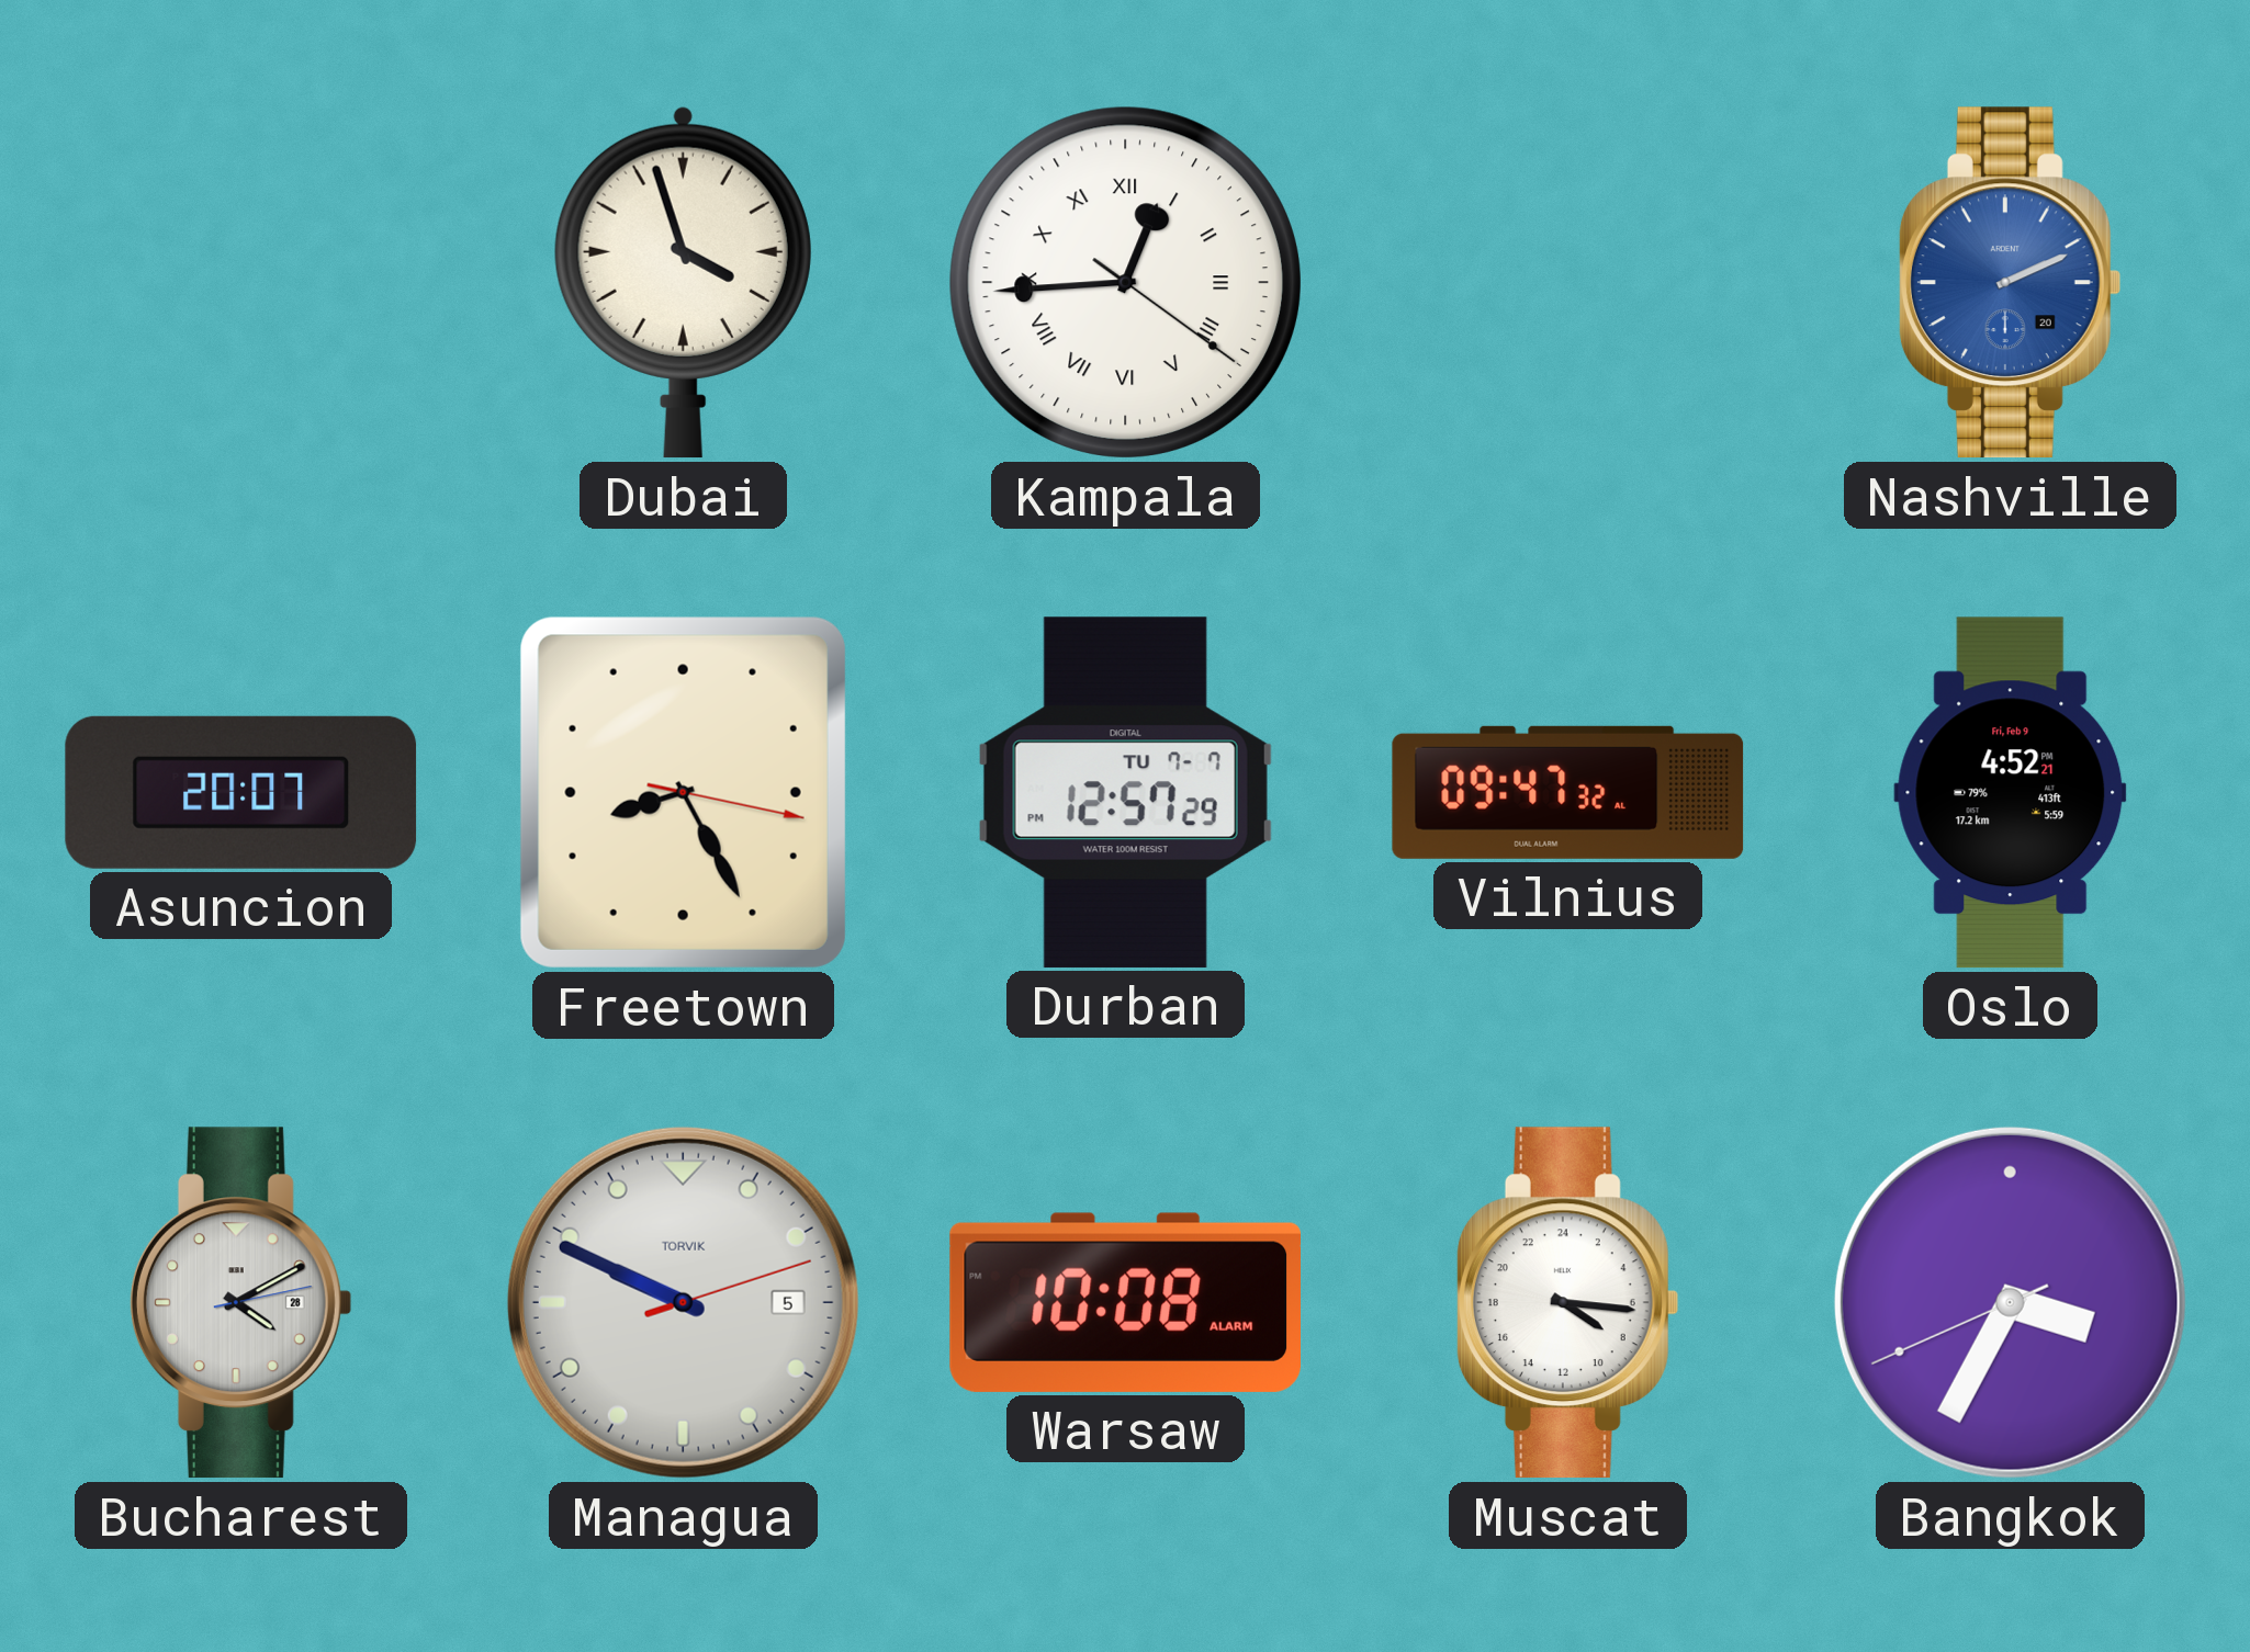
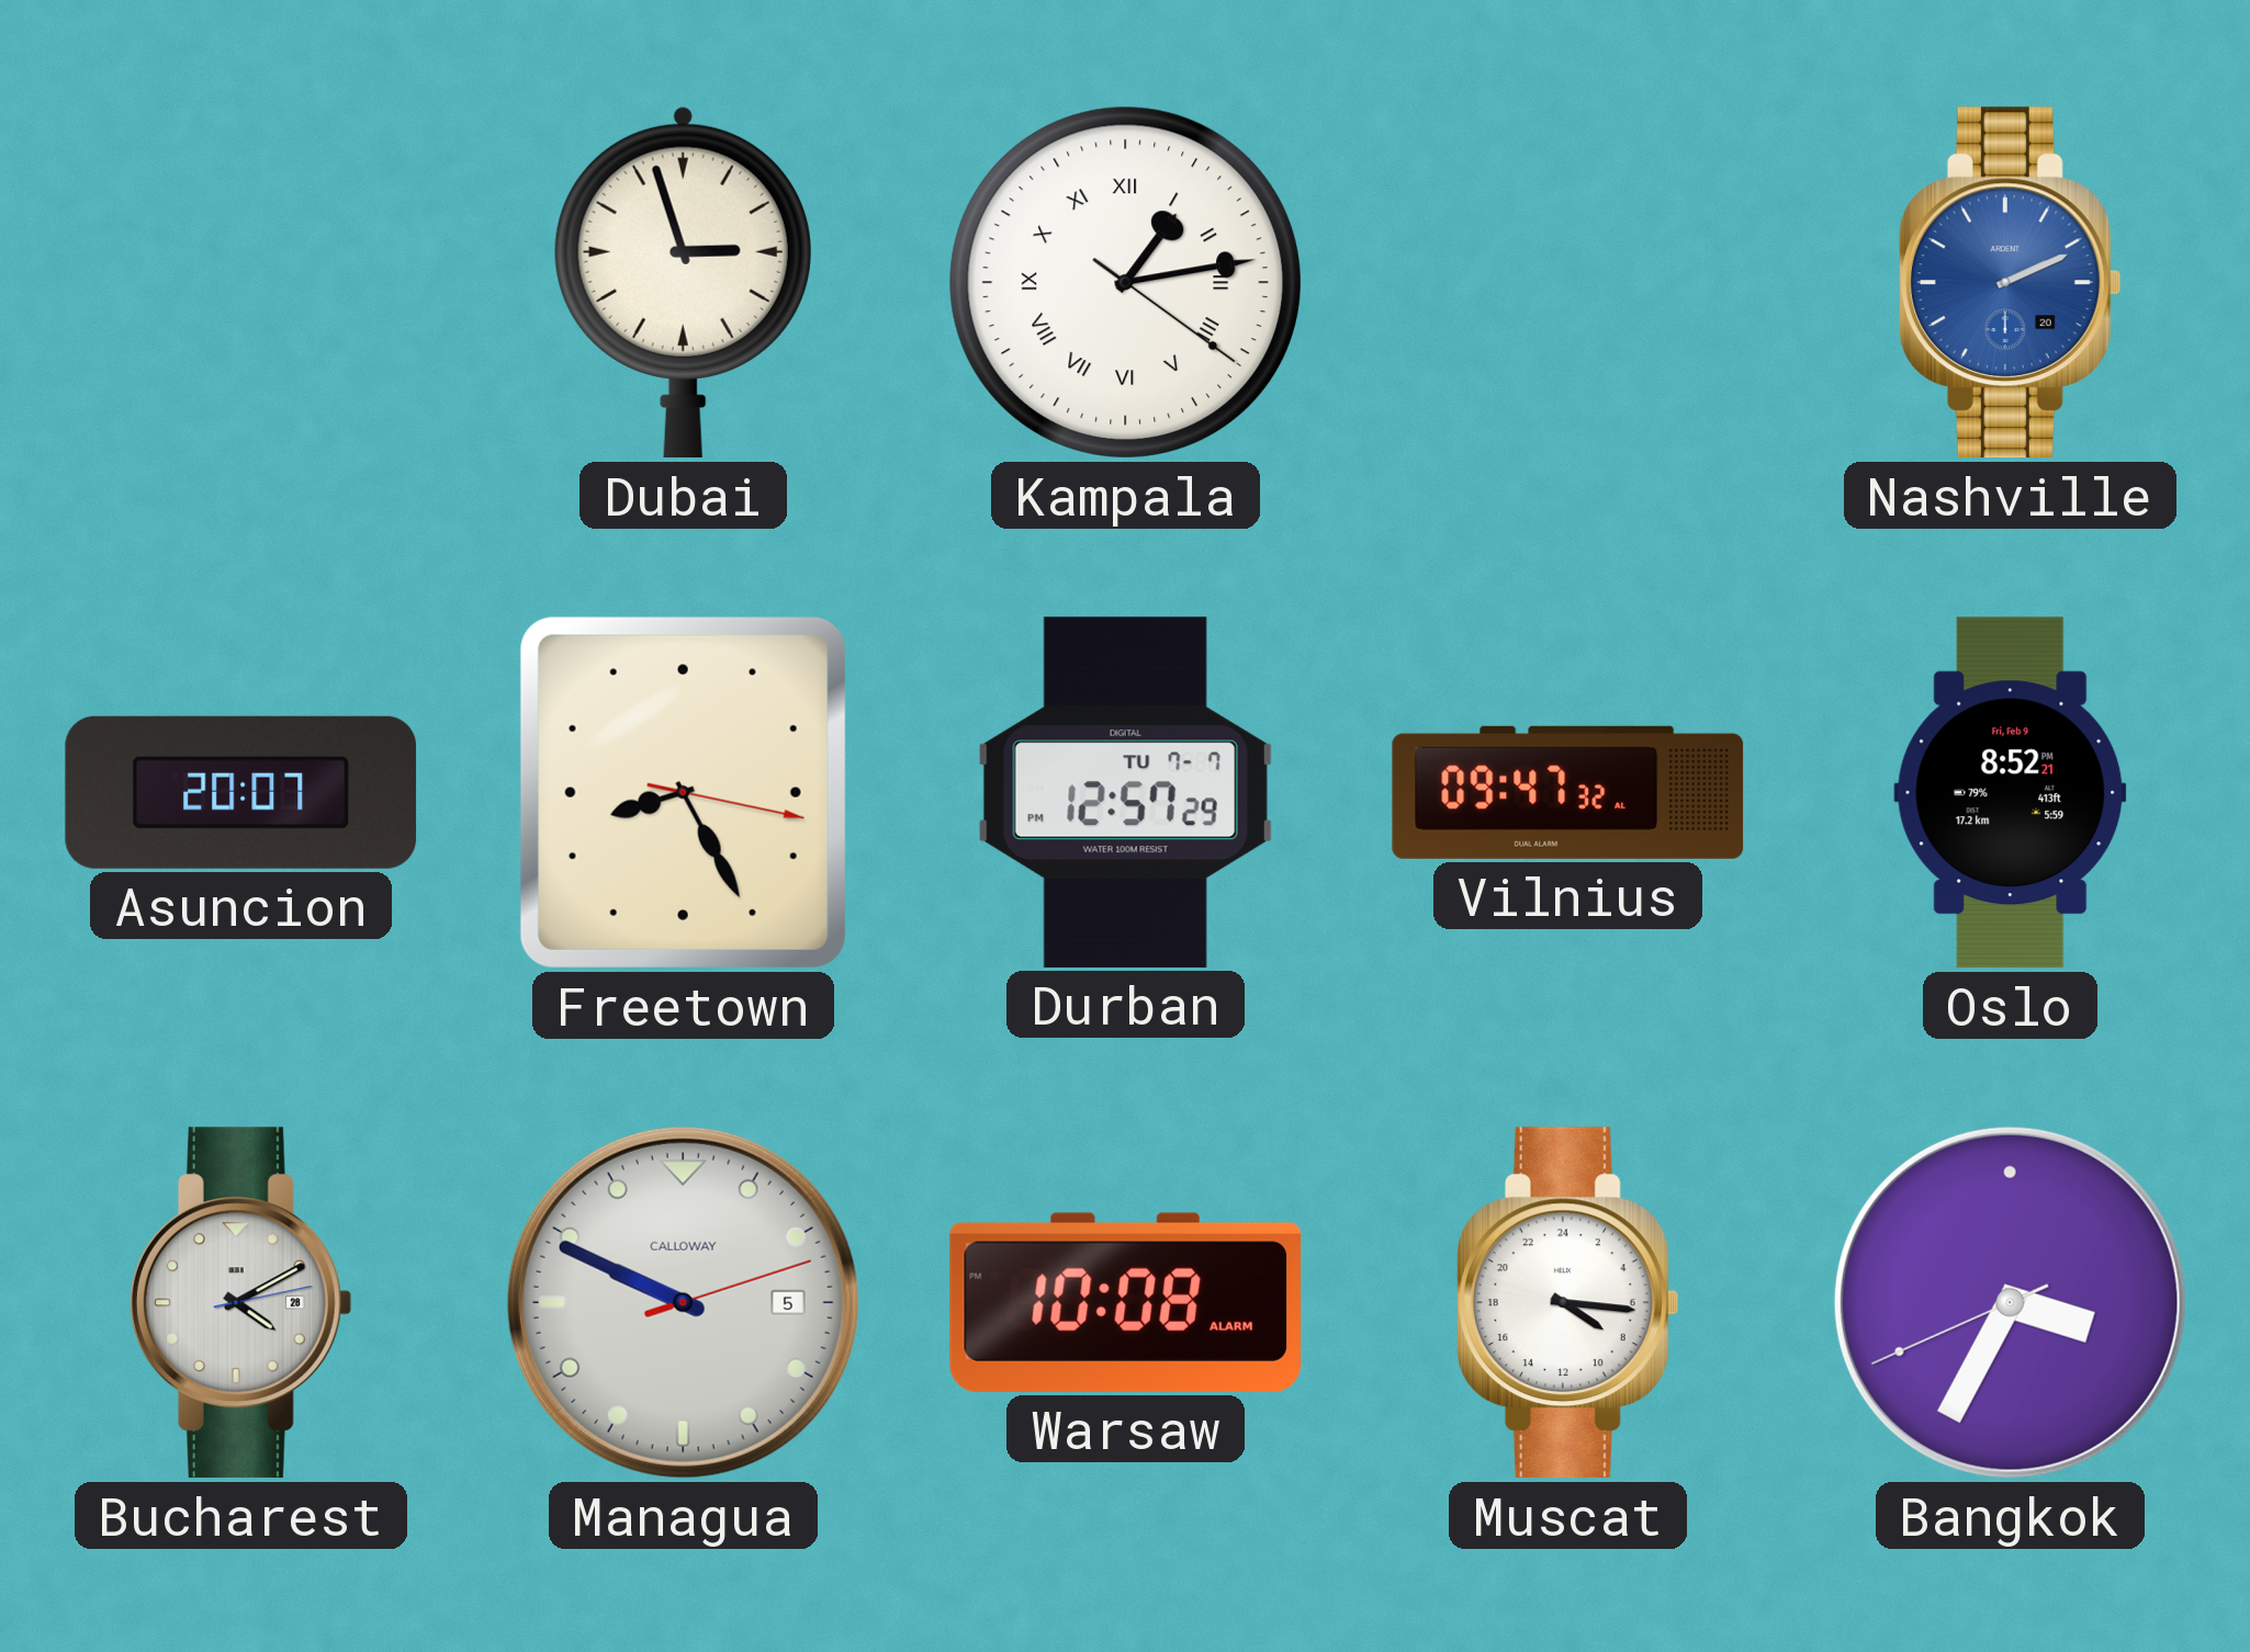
Dubai: 3:57 -> 2:57 (683, 282)
Kampala: 12:44 -> 1:13 (1125, 282)
Oslo: 4:52 -> 8:52 (2011, 793)
Managua brand: TORVIK -> CALLOWAY (683, 1302)
